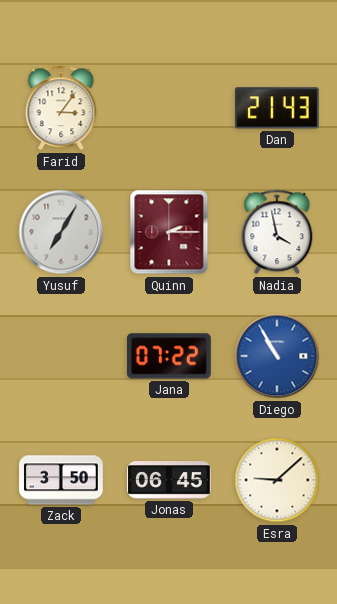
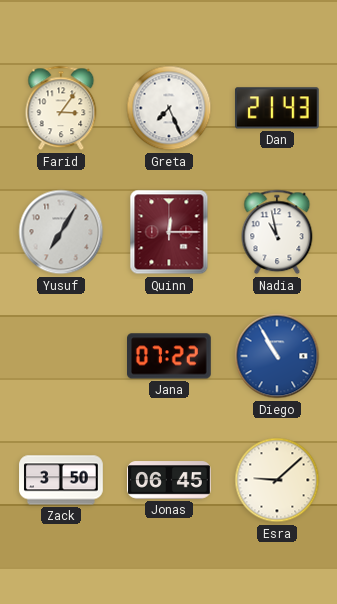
Greta: none -> 7:26 (169, 108)
Quinn: 2:15 -> 12:15 (169, 232)
Nadia: 3:58 -> 10:58 (277, 232)
